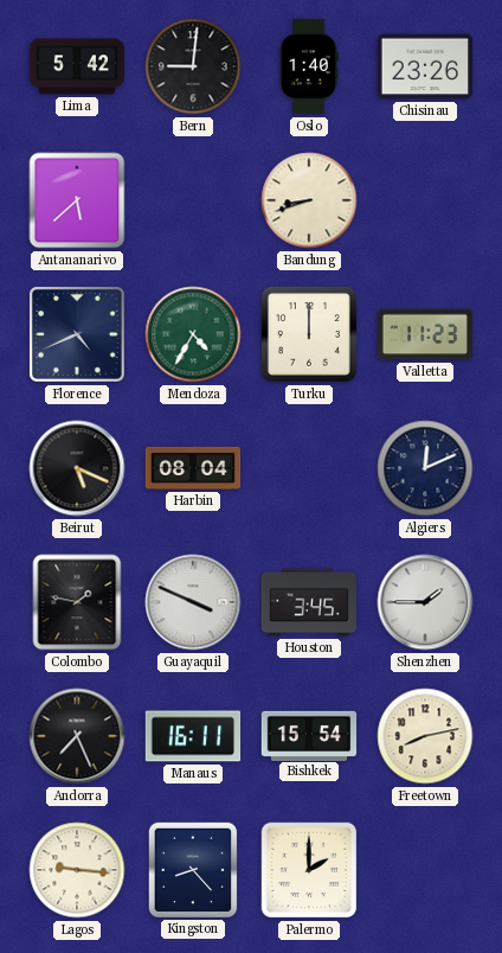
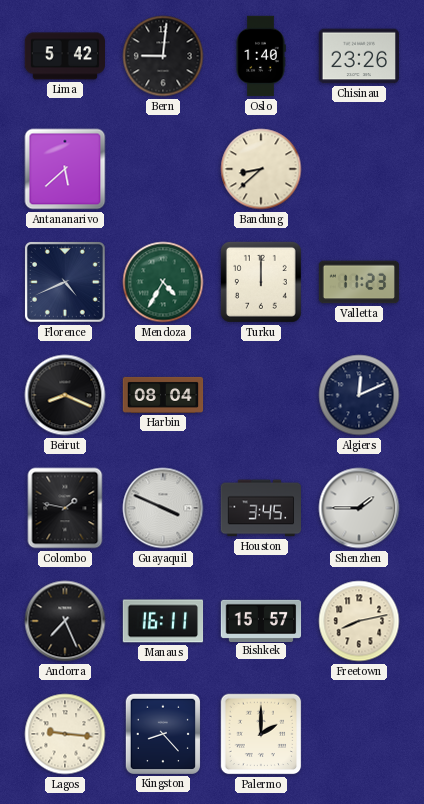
Bandung: 8:42 -> 8:38 (261, 169)
Beirut: 5:19 -> 8:19 (65, 395)
Bishkek: 15:54 -> 15:57 (261, 620)
